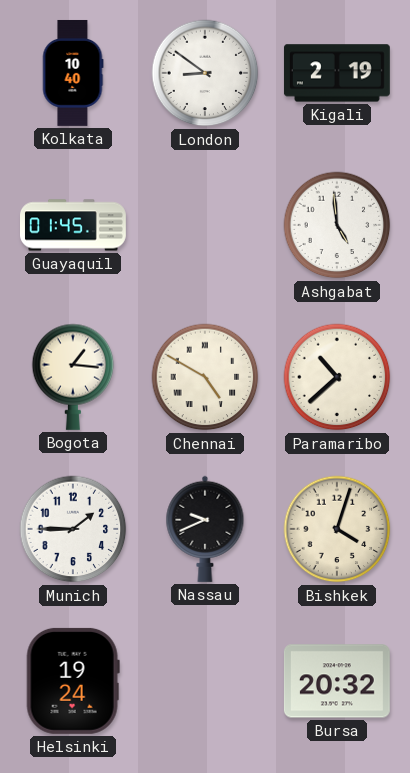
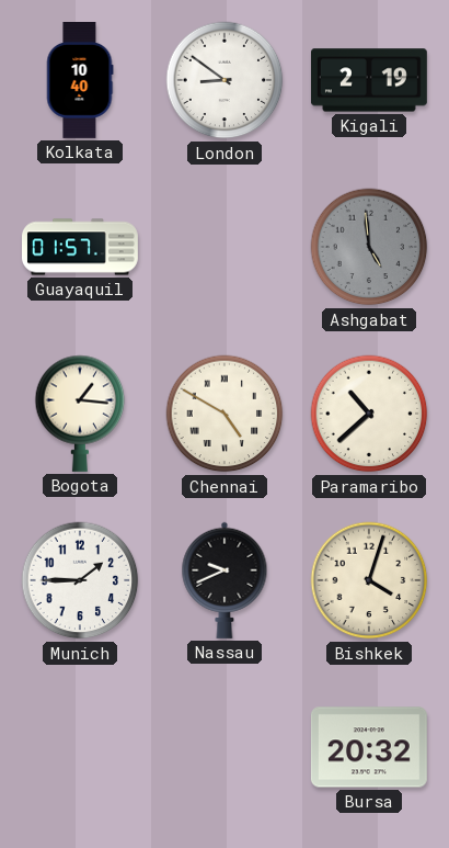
Guayaquil: 01:45 -> 01:57 (81, 247)
Ashgabat dial: white -> grey (369, 247)
Helsinki: 19:24 -> none (73, 681)
